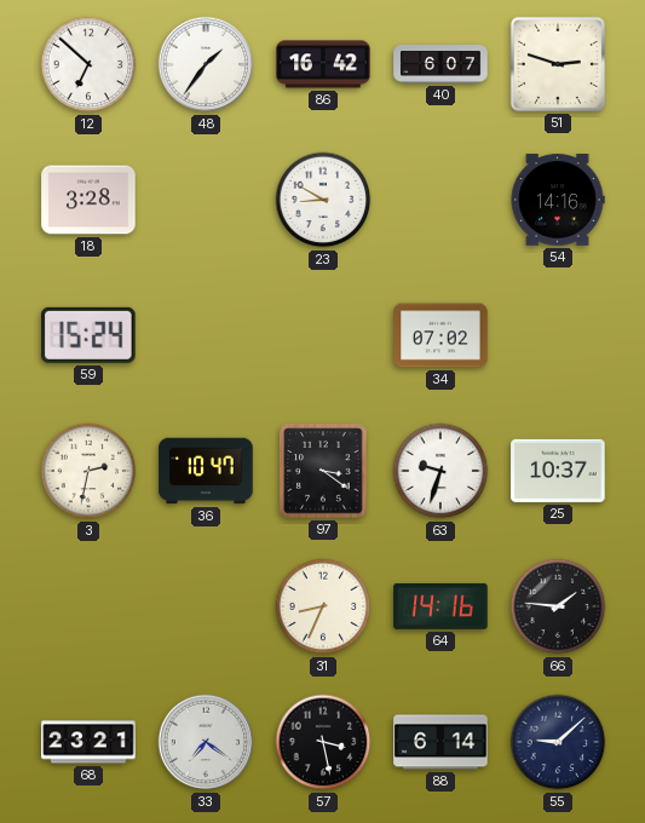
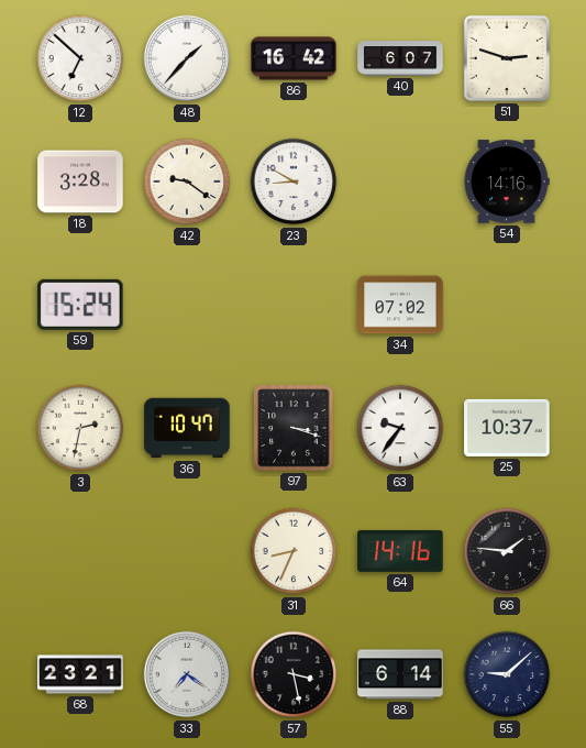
48: 1:36 -> 1:37 (187, 58)
42: none -> 9:21 (187, 182)
97: 3:21 -> 3:18 (294, 428)
63: 9:33 -> 9:36 (400, 428)
